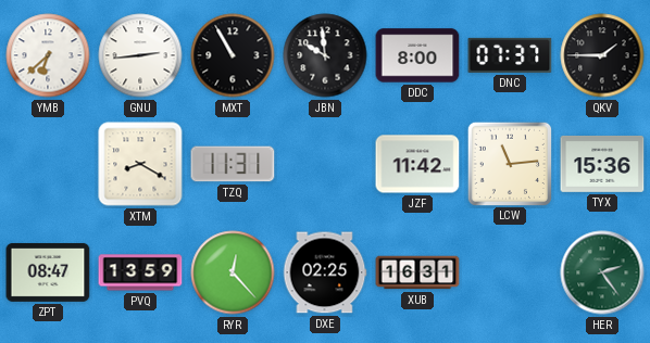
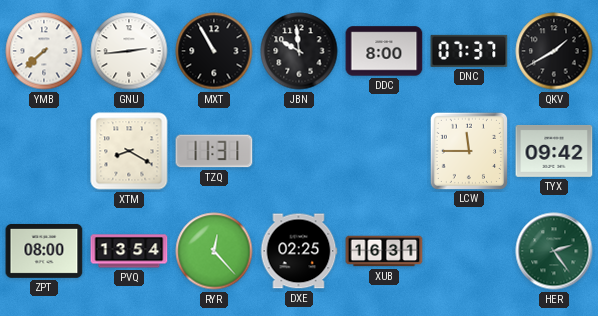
YMB: 6:38 -> 7:38 (44, 51)
QKV: 1:45 -> 1:40 (554, 51)
JZF: 11:42 -> none (417, 164)
LCW: 11:14 -> 11:45 (468, 150)
TYX: 15:36 -> 09:42 (554, 151)
ZPT: 08:47 -> 08:00 (44, 251)
PVQ: 13:59 -> 13:54 (129, 251)
